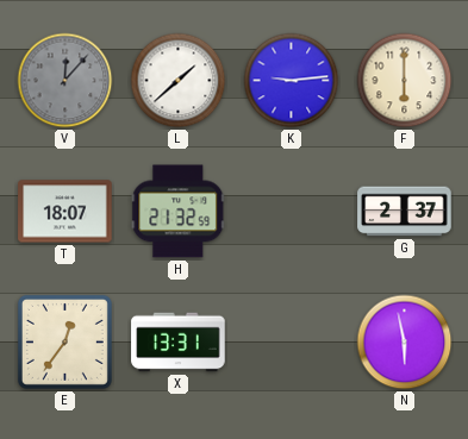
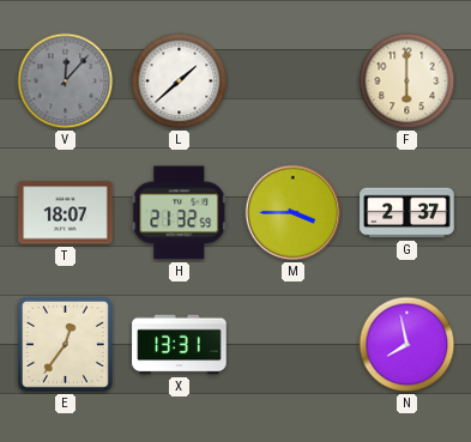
K: 9:14 -> none (292, 81)
M: none -> 3:45 (294, 213)
N: 5:58 -> 7:58 (407, 345)
